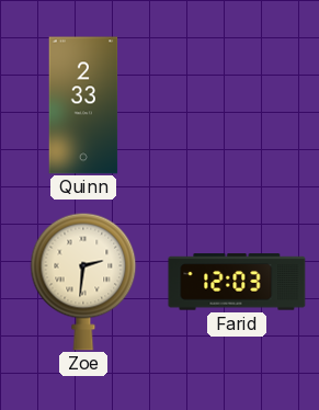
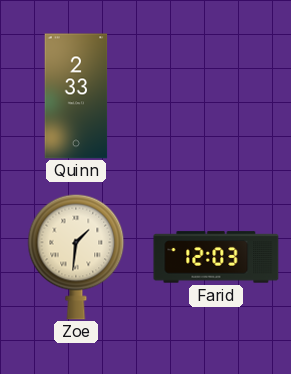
Zoe: 2:31 -> 1:31 (76, 257)
